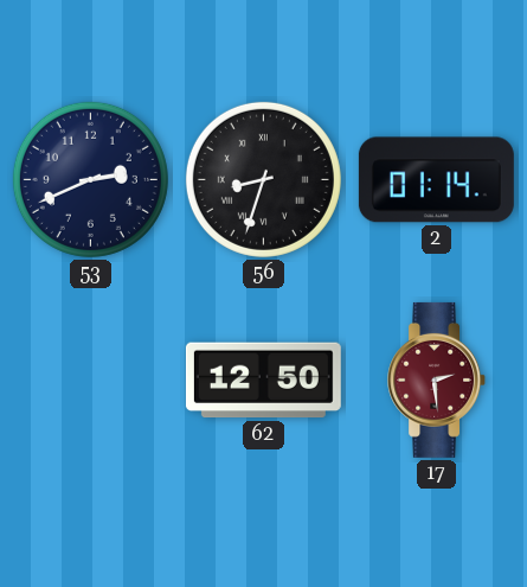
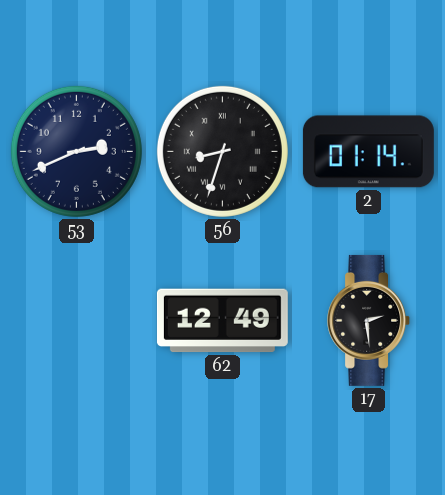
62: 12:50 -> 12:49 (222, 321)
17 dial: burgundy -> black (369, 320)
